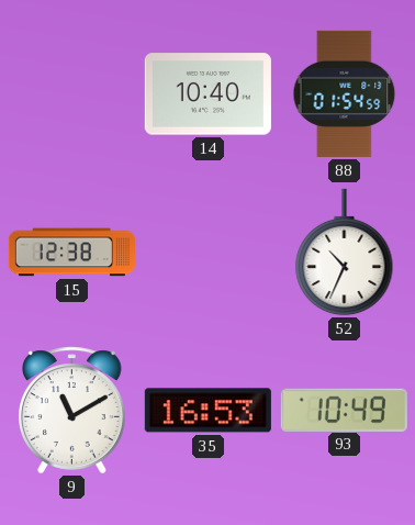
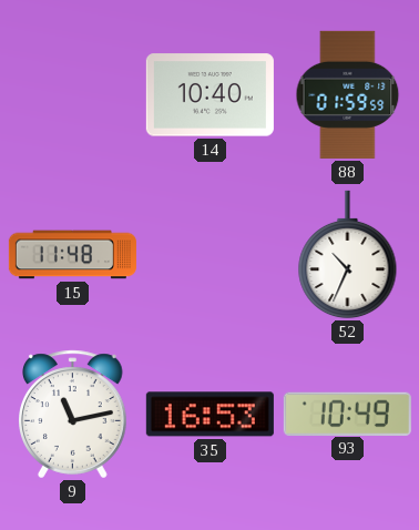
88: 01:54 -> 01:59 (348, 94)
15: 12:38 -> 11:48 (72, 255)
9: 11:10 -> 11:13 (73, 415)
